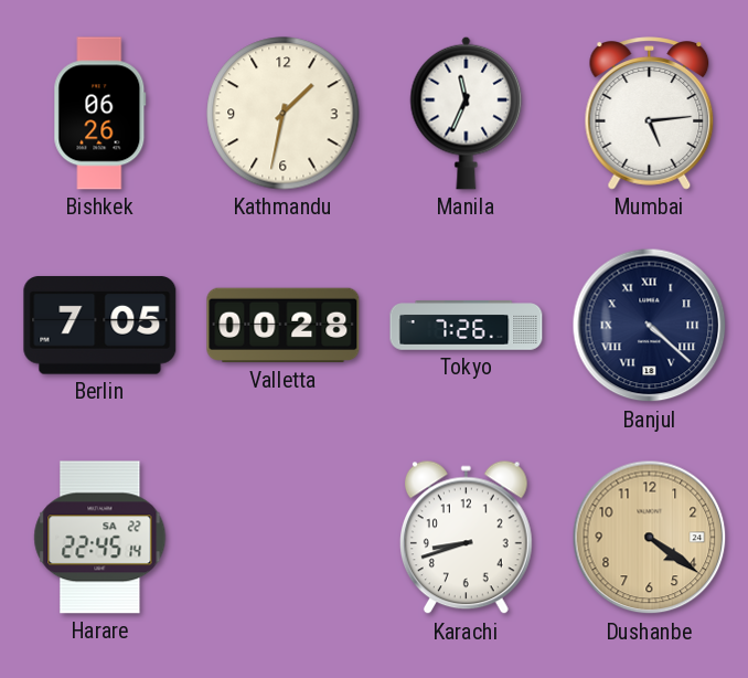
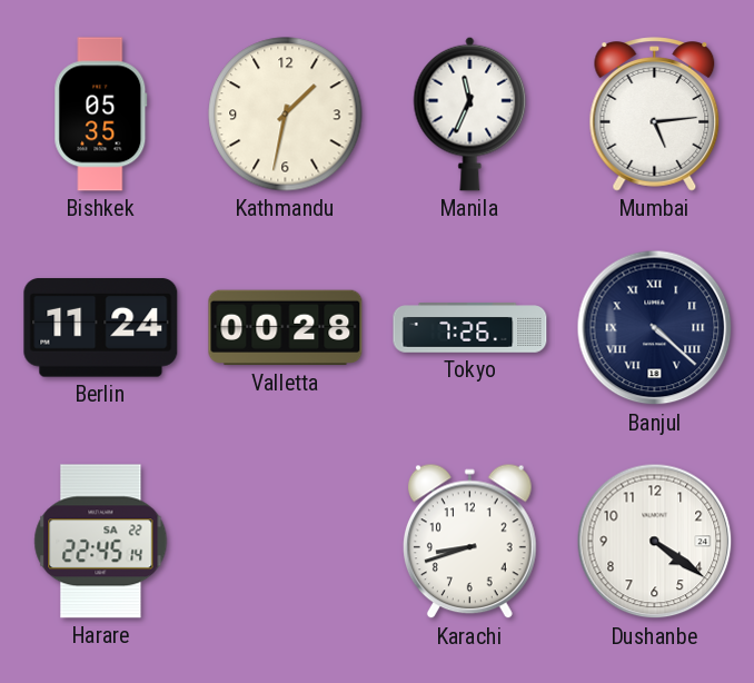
Bishkek: 06:26 -> 05:35 (101, 115)
Berlin: 7:05 -> 11:24 (101, 328)
Dushanbe dial: champagne -> white (655, 542)
